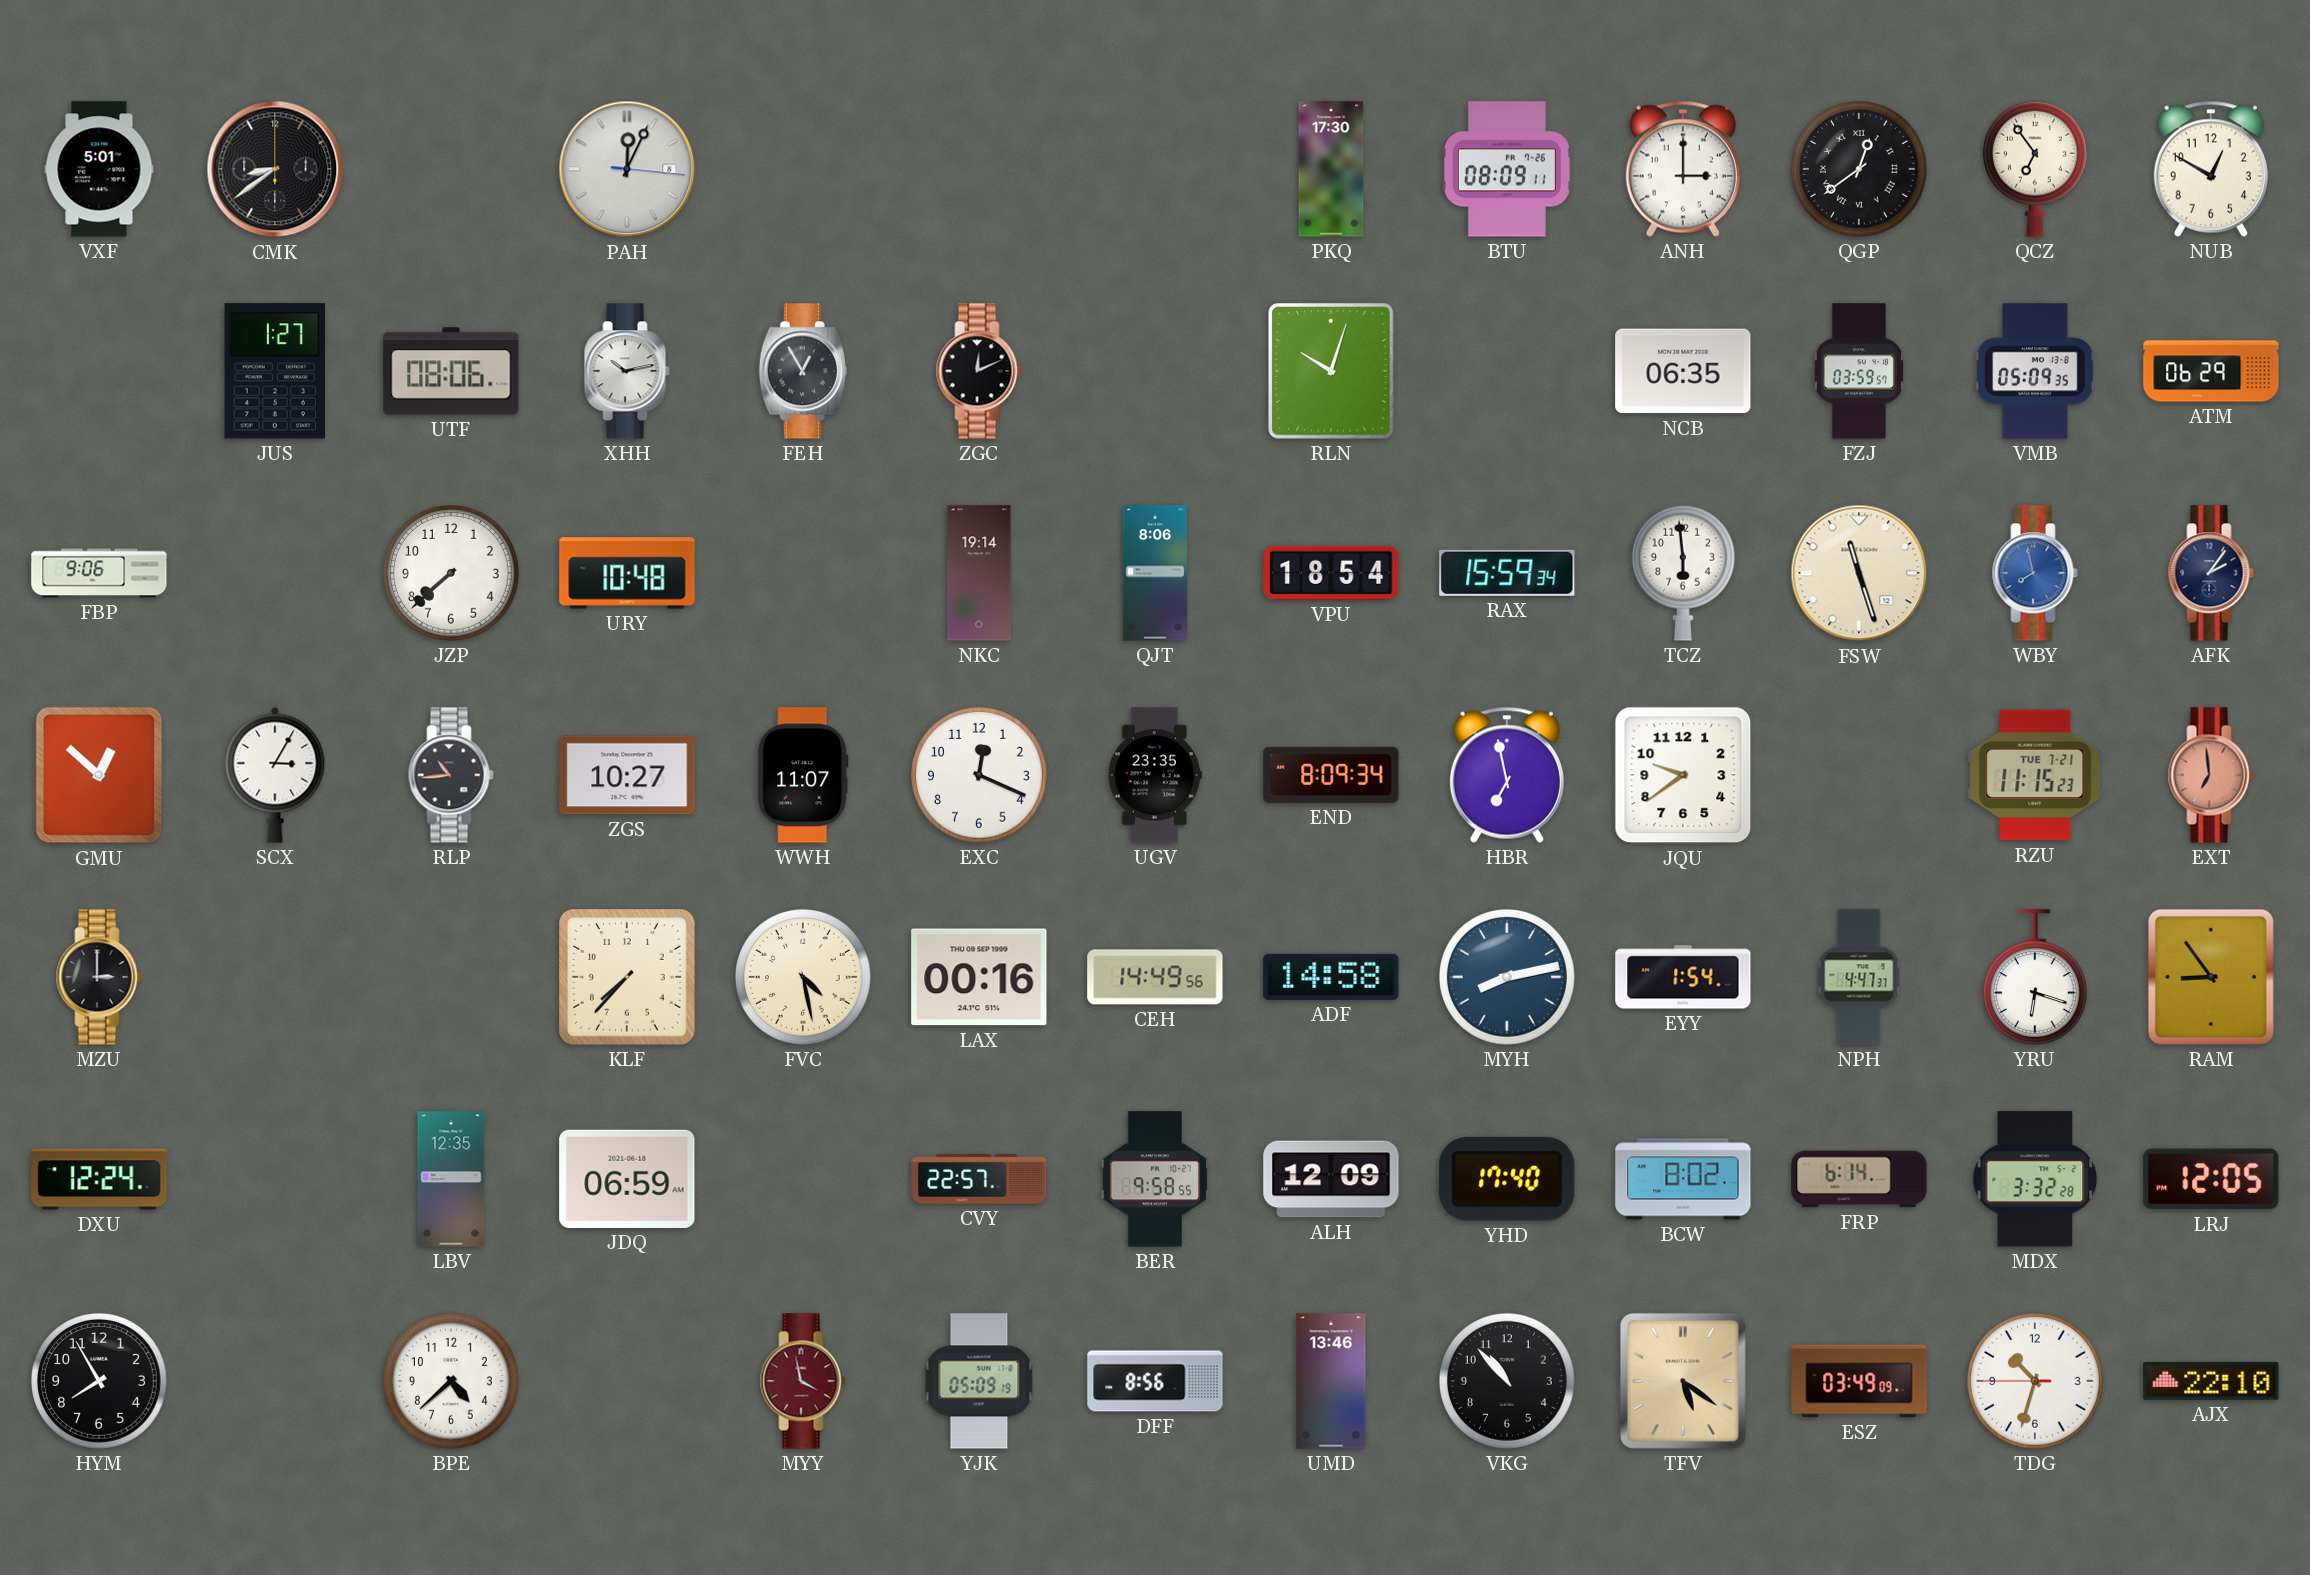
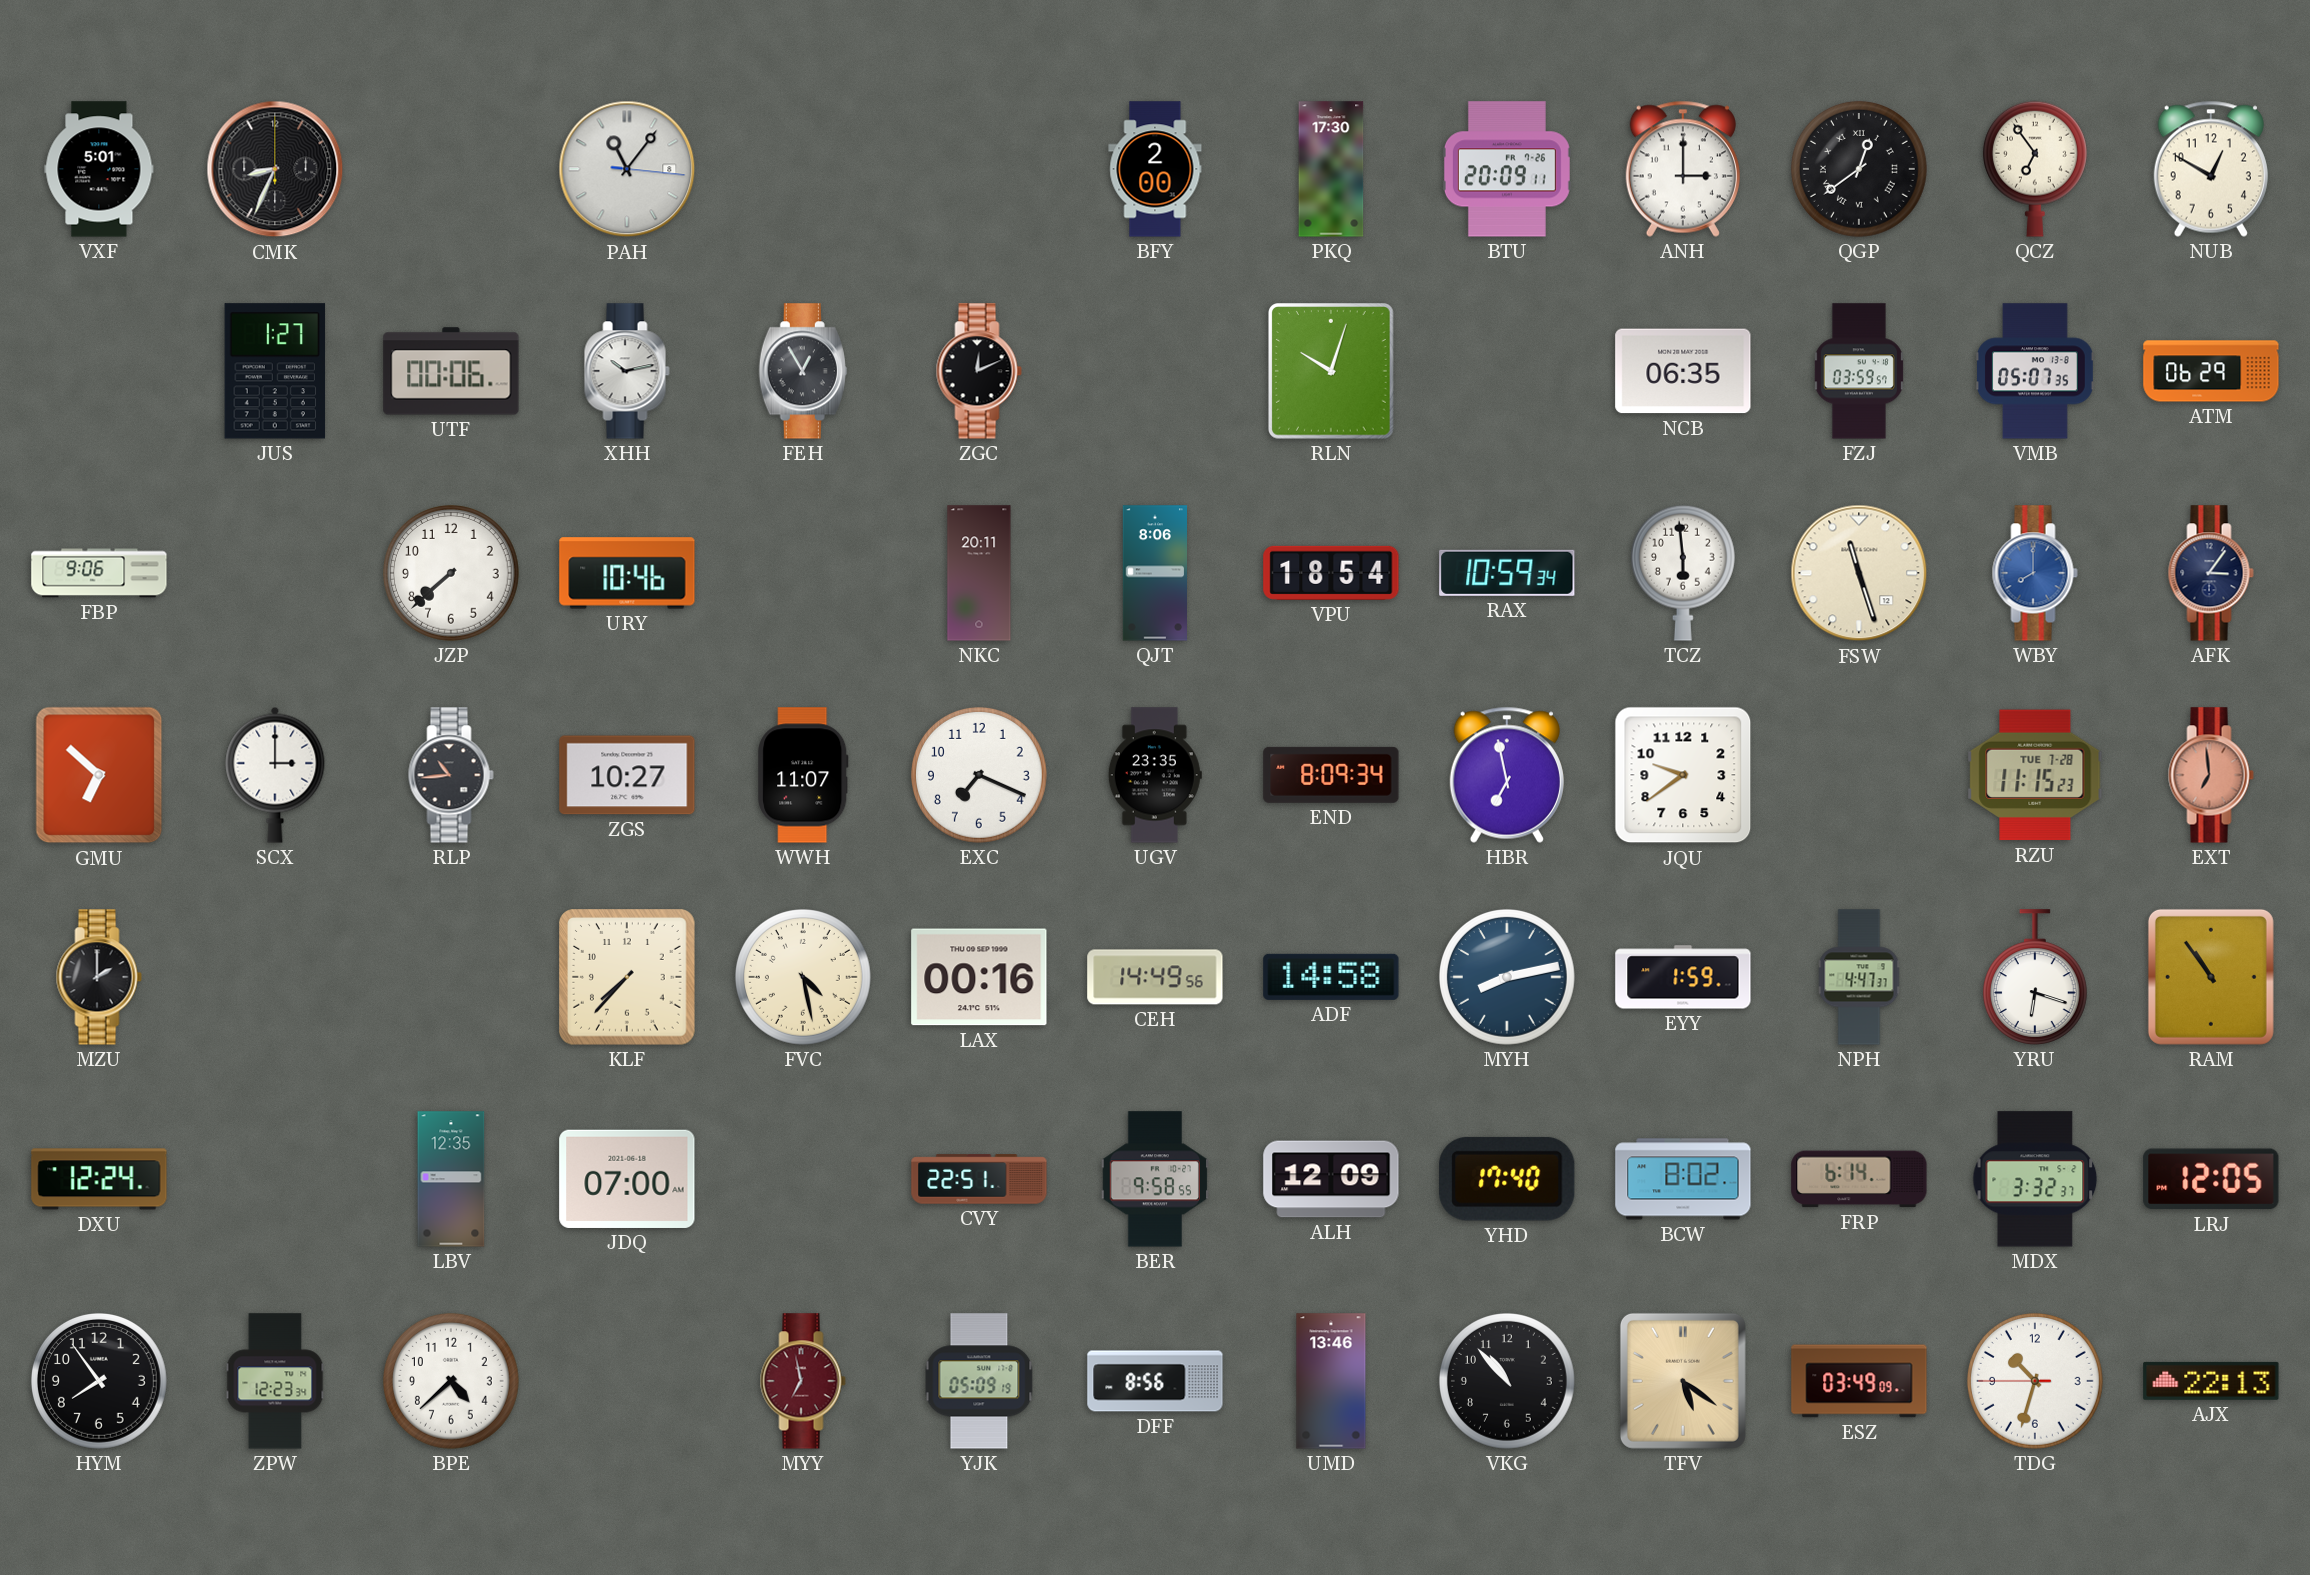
CMK: 8:39 -> 8:34 (275, 169)
PAH: 12:04 -> 11:06 (627, 169)
BFY: none -> 2:00 (1155, 169)
BTU: 08:09 -> 20:09 (1507, 169)
UTF: 08:06 -> 00:06 (451, 371)
VMB: 05:09 -> 05:07 (2035, 371)
URY: 10:48 -> 10:46 (627, 573)
NKC: 19:14 -> 20:11 (979, 573)
RAX: 15:59 -> 10:59 (1507, 573)
WBY: 7:58 -> 8:00 (2035, 573)
AFK: 2:06 -> 3:06 (2211, 573)
GMU: 12:52 -> 6:52 (99, 775)
SCX: 3:05 -> 3:00 (275, 775)
EXC: 12:19 -> 7:19 (979, 775)
RZU date: TUE 7-21 -> TUE 7-28 (2035, 775)
MZU: 3:00 -> 2:00 (99, 977)
EYY: 1:54 -> 1:59 (1683, 977)
RAM: 8:54 -> 10:54 (2211, 977)
JDQ: 06:59 -> 07:00 (627, 1179)
CVY: 22:57 -> 22:51 (979, 1179)
MDX: 3:32:28 -> 3:32:37 (2035, 1179)
HYM: 7:55 -> 7:54 (99, 1381)
ZPW: none -> 12:23 (275, 1381)
MYY: 3:58 -> 6:58 (803, 1381)
AJX: 22:10 -> 22:13 (2211, 1381)
